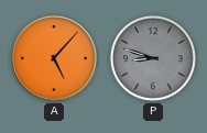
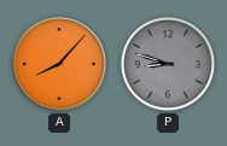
A: 5:07 -> 8:07 (59, 64)
